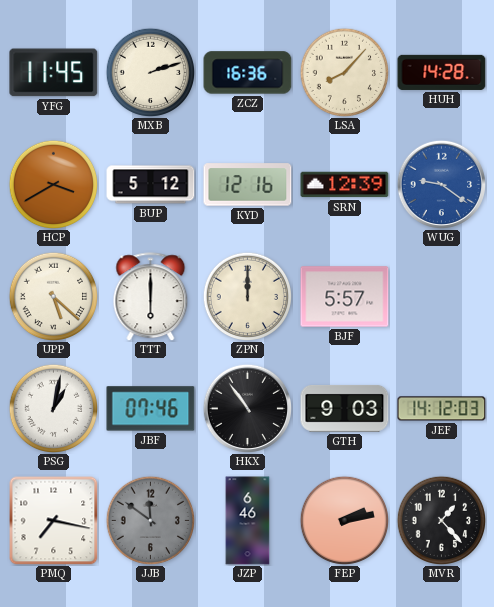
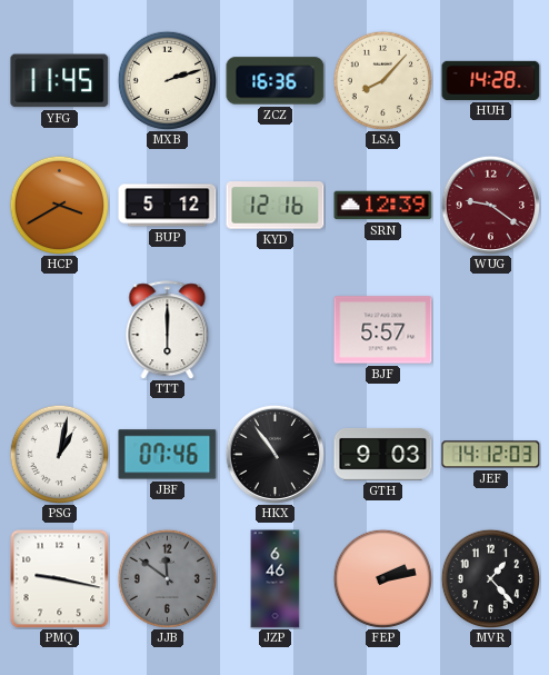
WUG dial: blue -> burgundy (490, 205)
UPP: 5:22 -> none (53, 296)
ZPN: 12:00 -> none (247, 296)
PMQ: 7:17 -> 9:17 (59, 578)
